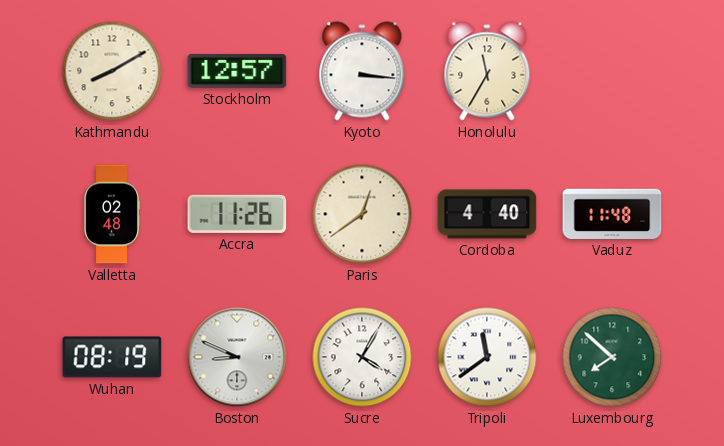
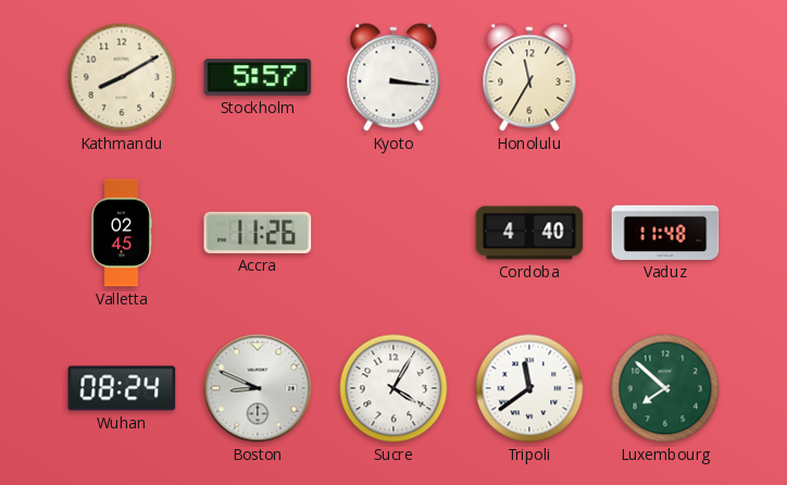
Stockholm: 12:57 -> 5:57 (258, 78)
Valletta: 02:48 -> 02:45 (122, 233)
Paris: 12:39 -> none (362, 214)
Wuhan: 08:19 -> 08:24 (122, 388)
